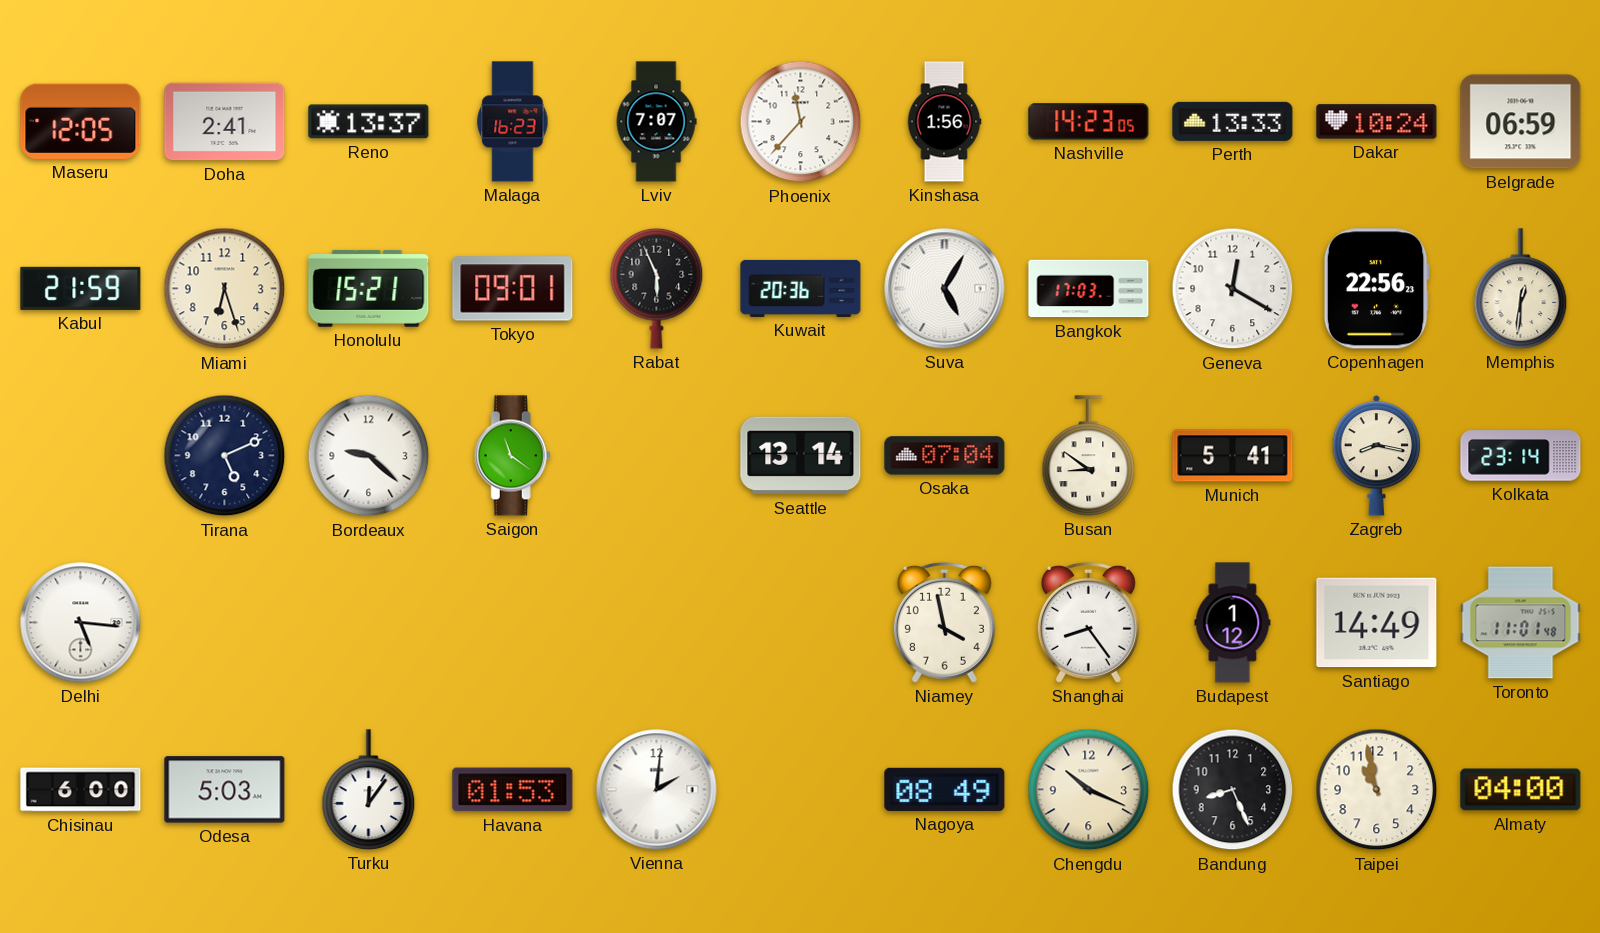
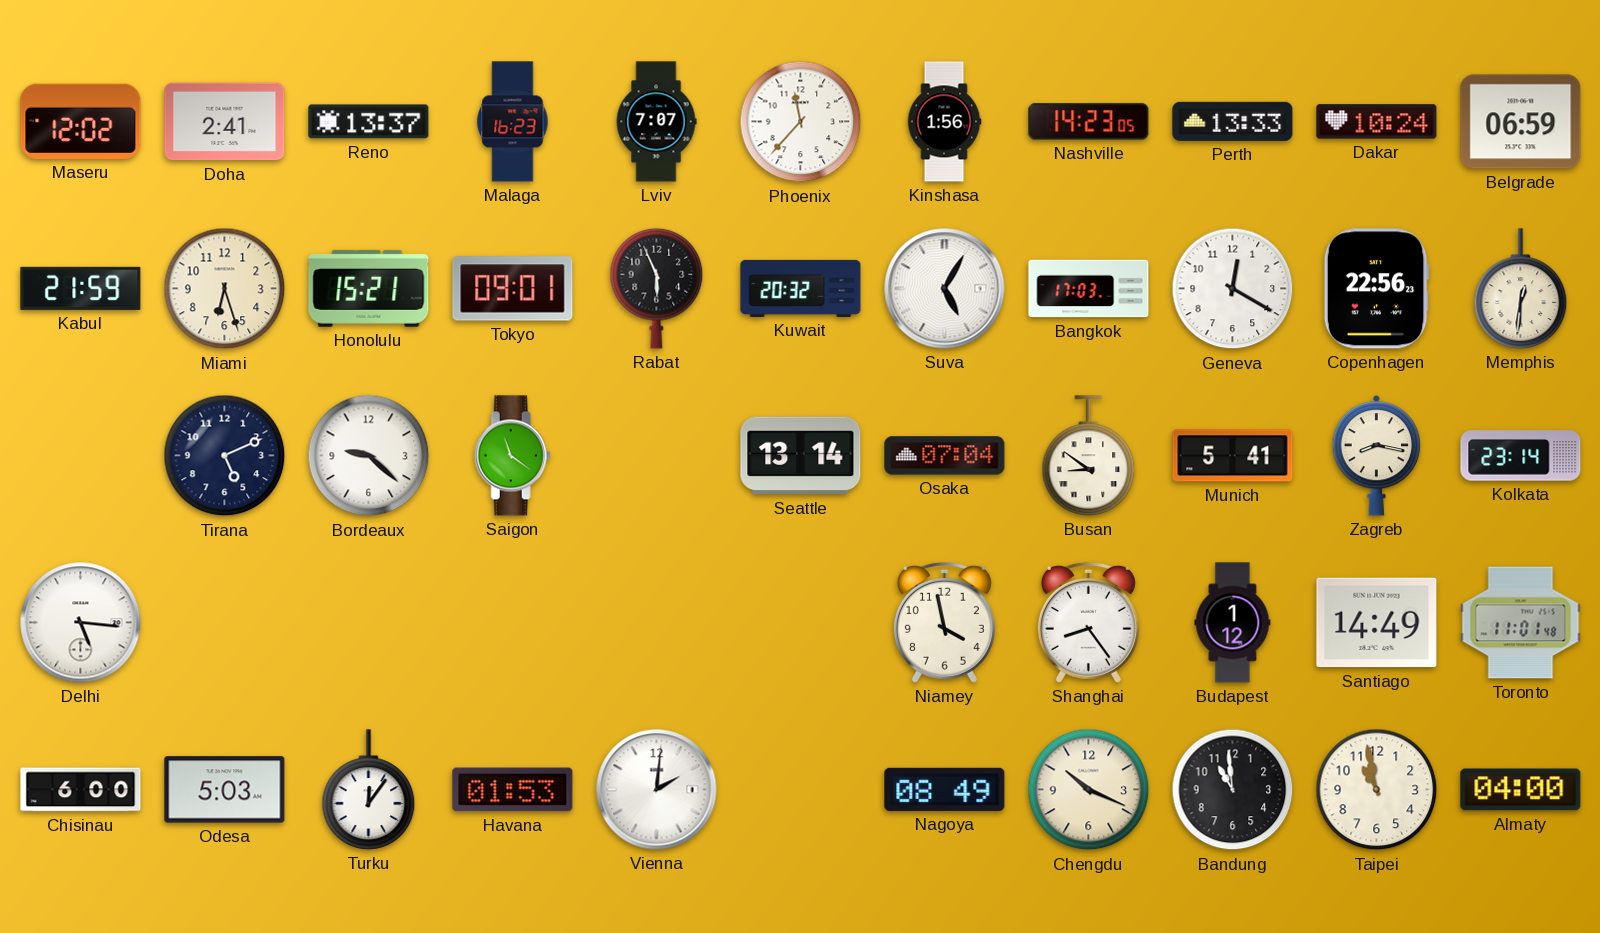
Maseru: 12:05 -> 12:02 (81, 121)
Kuwait: 20:36 -> 20:32 (801, 288)
Bandung: 8:26 -> 10:59 (1233, 790)
